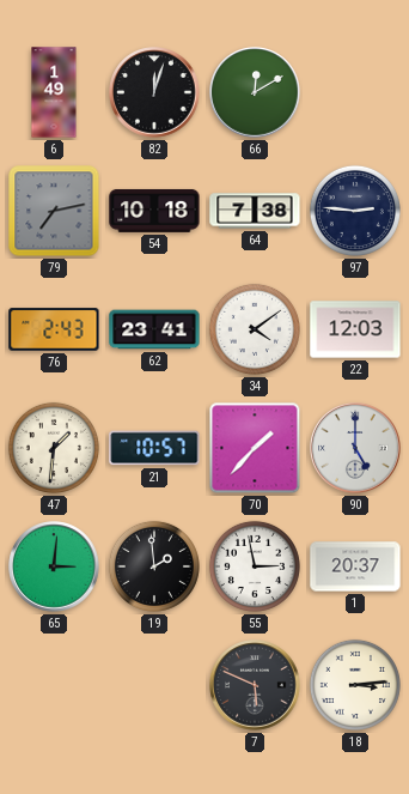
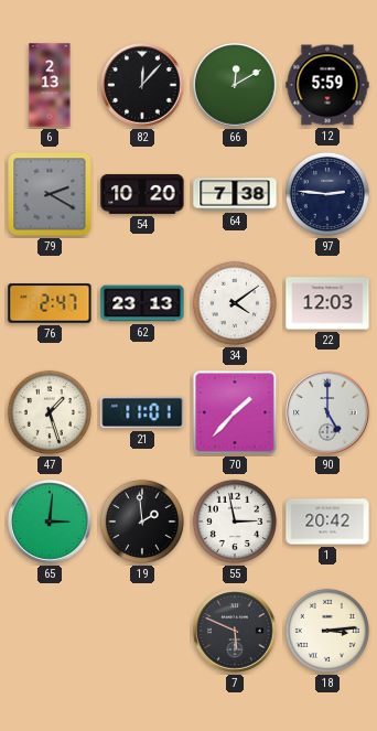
6: 1:49 -> 2:13 (50, 85)
82: 12:03 -> 12:07 (142, 85)
12: none -> 5:59 (327, 85)
79: 7:13 -> 2:20 (50, 194)
54: 10:18 -> 10:20 (142, 194)
76: 2:43 -> 2:47 (50, 303)
62: 23:41 -> 23:13 (142, 303)
47: 1:31 -> 1:27 (50, 412)
21: 10:57 -> 11:01 (142, 412)
1: 20:37 -> 20:42 (327, 522)
